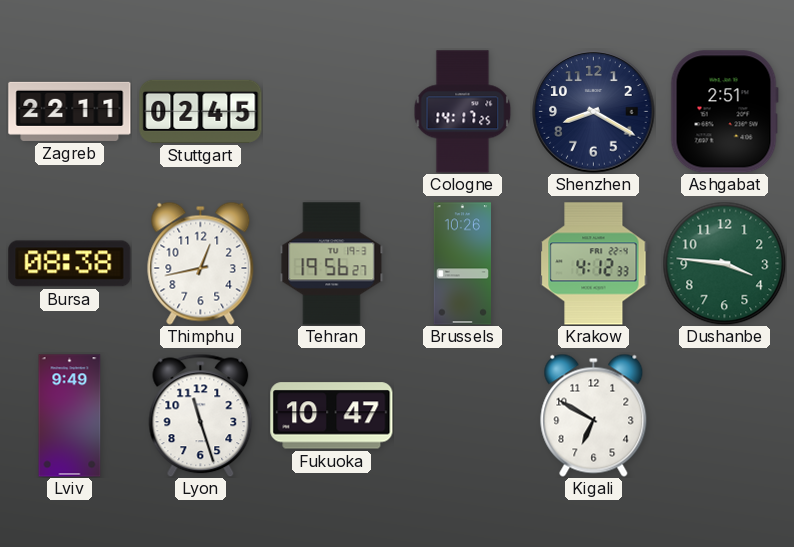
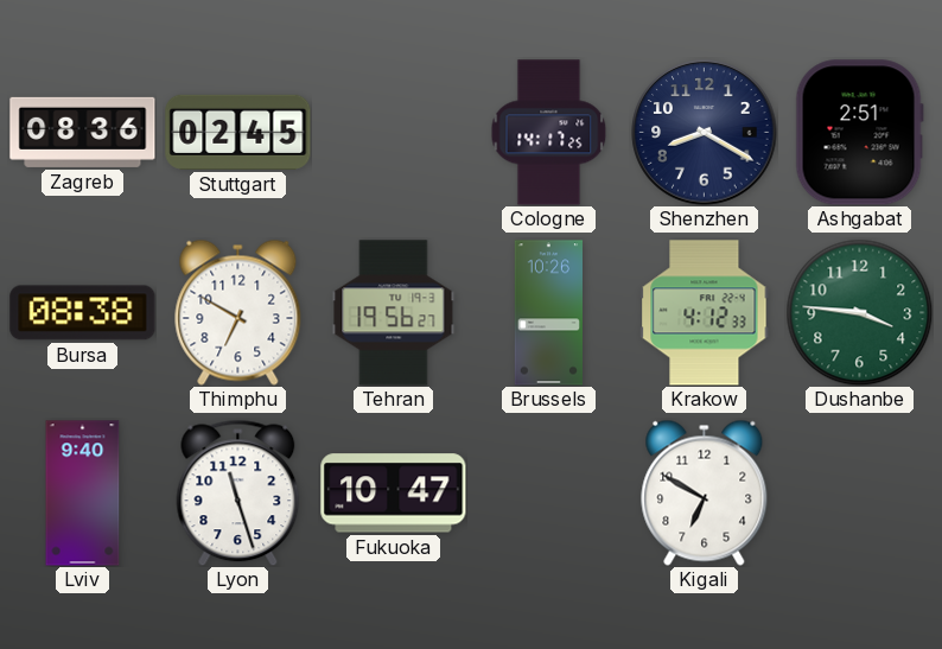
Zagreb: 22:11 -> 08:36 (83, 132)
Thimphu: 12:43 -> 6:50 (238, 312)
Lviv: 9:49 -> 9:40 (83, 494)
